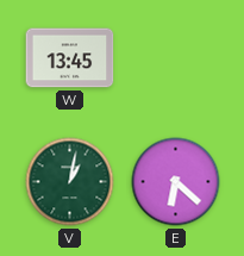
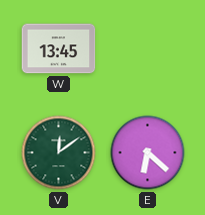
V: 1:02 -> 12:09 (59, 153)
